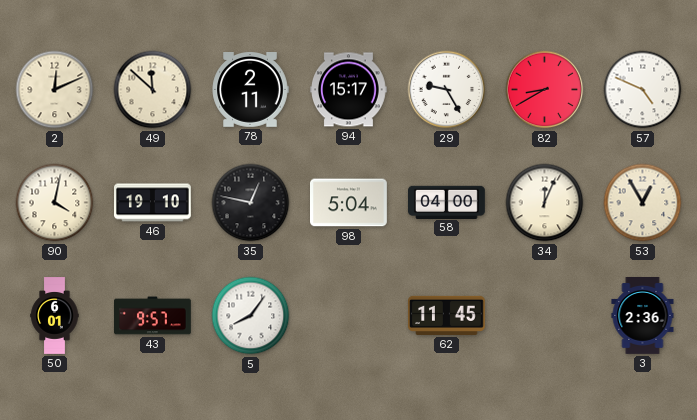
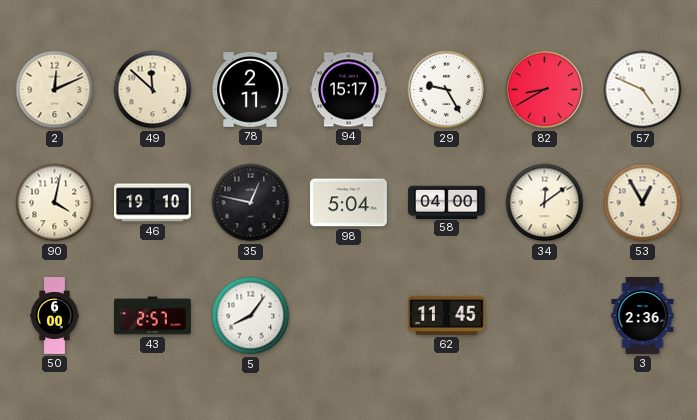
34: 12:04 -> 12:09 (545, 203)
50: 6:01 -> 6:00 (55, 316)
43: 9:57 -> 2:57 (153, 316)
